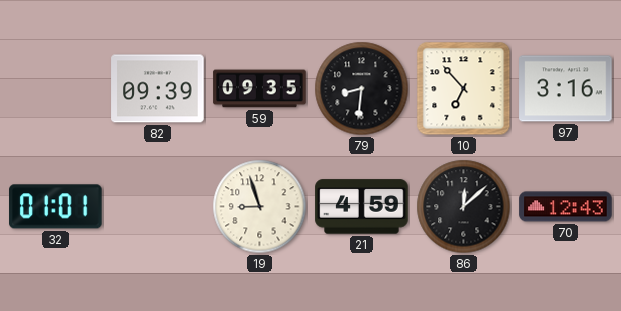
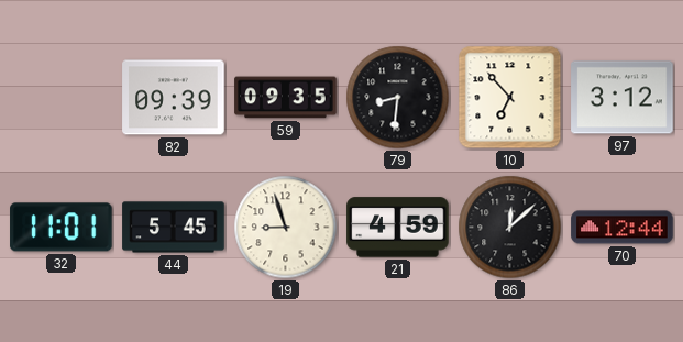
97: 3:16 -> 3:12 (623, 98)
32: 01:01 -> 11:01 (62, 228)
44: none -> 5:45 (174, 228)
70: 12:43 -> 12:44 (623, 228)
